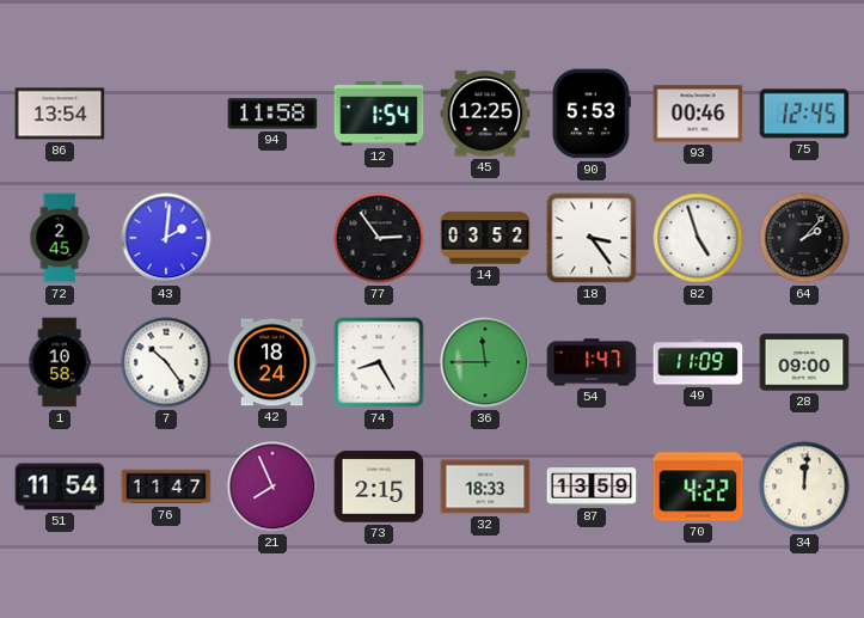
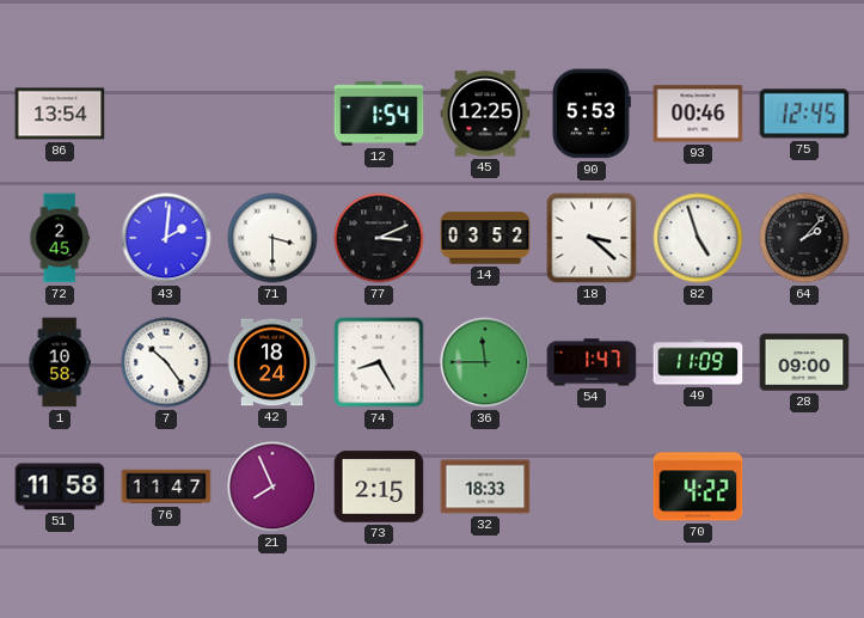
94: 11:58 -> none (272, 114)
71: none -> 3:30 (272, 238)
77: 2:54 -> 3:11 (379, 238)
18: 3:24 -> 3:22 (592, 238)
51: 11:54 -> 11:58 (60, 487)
87: 13:59 -> none (592, 487)
34: 12:01 -> none (804, 487)
